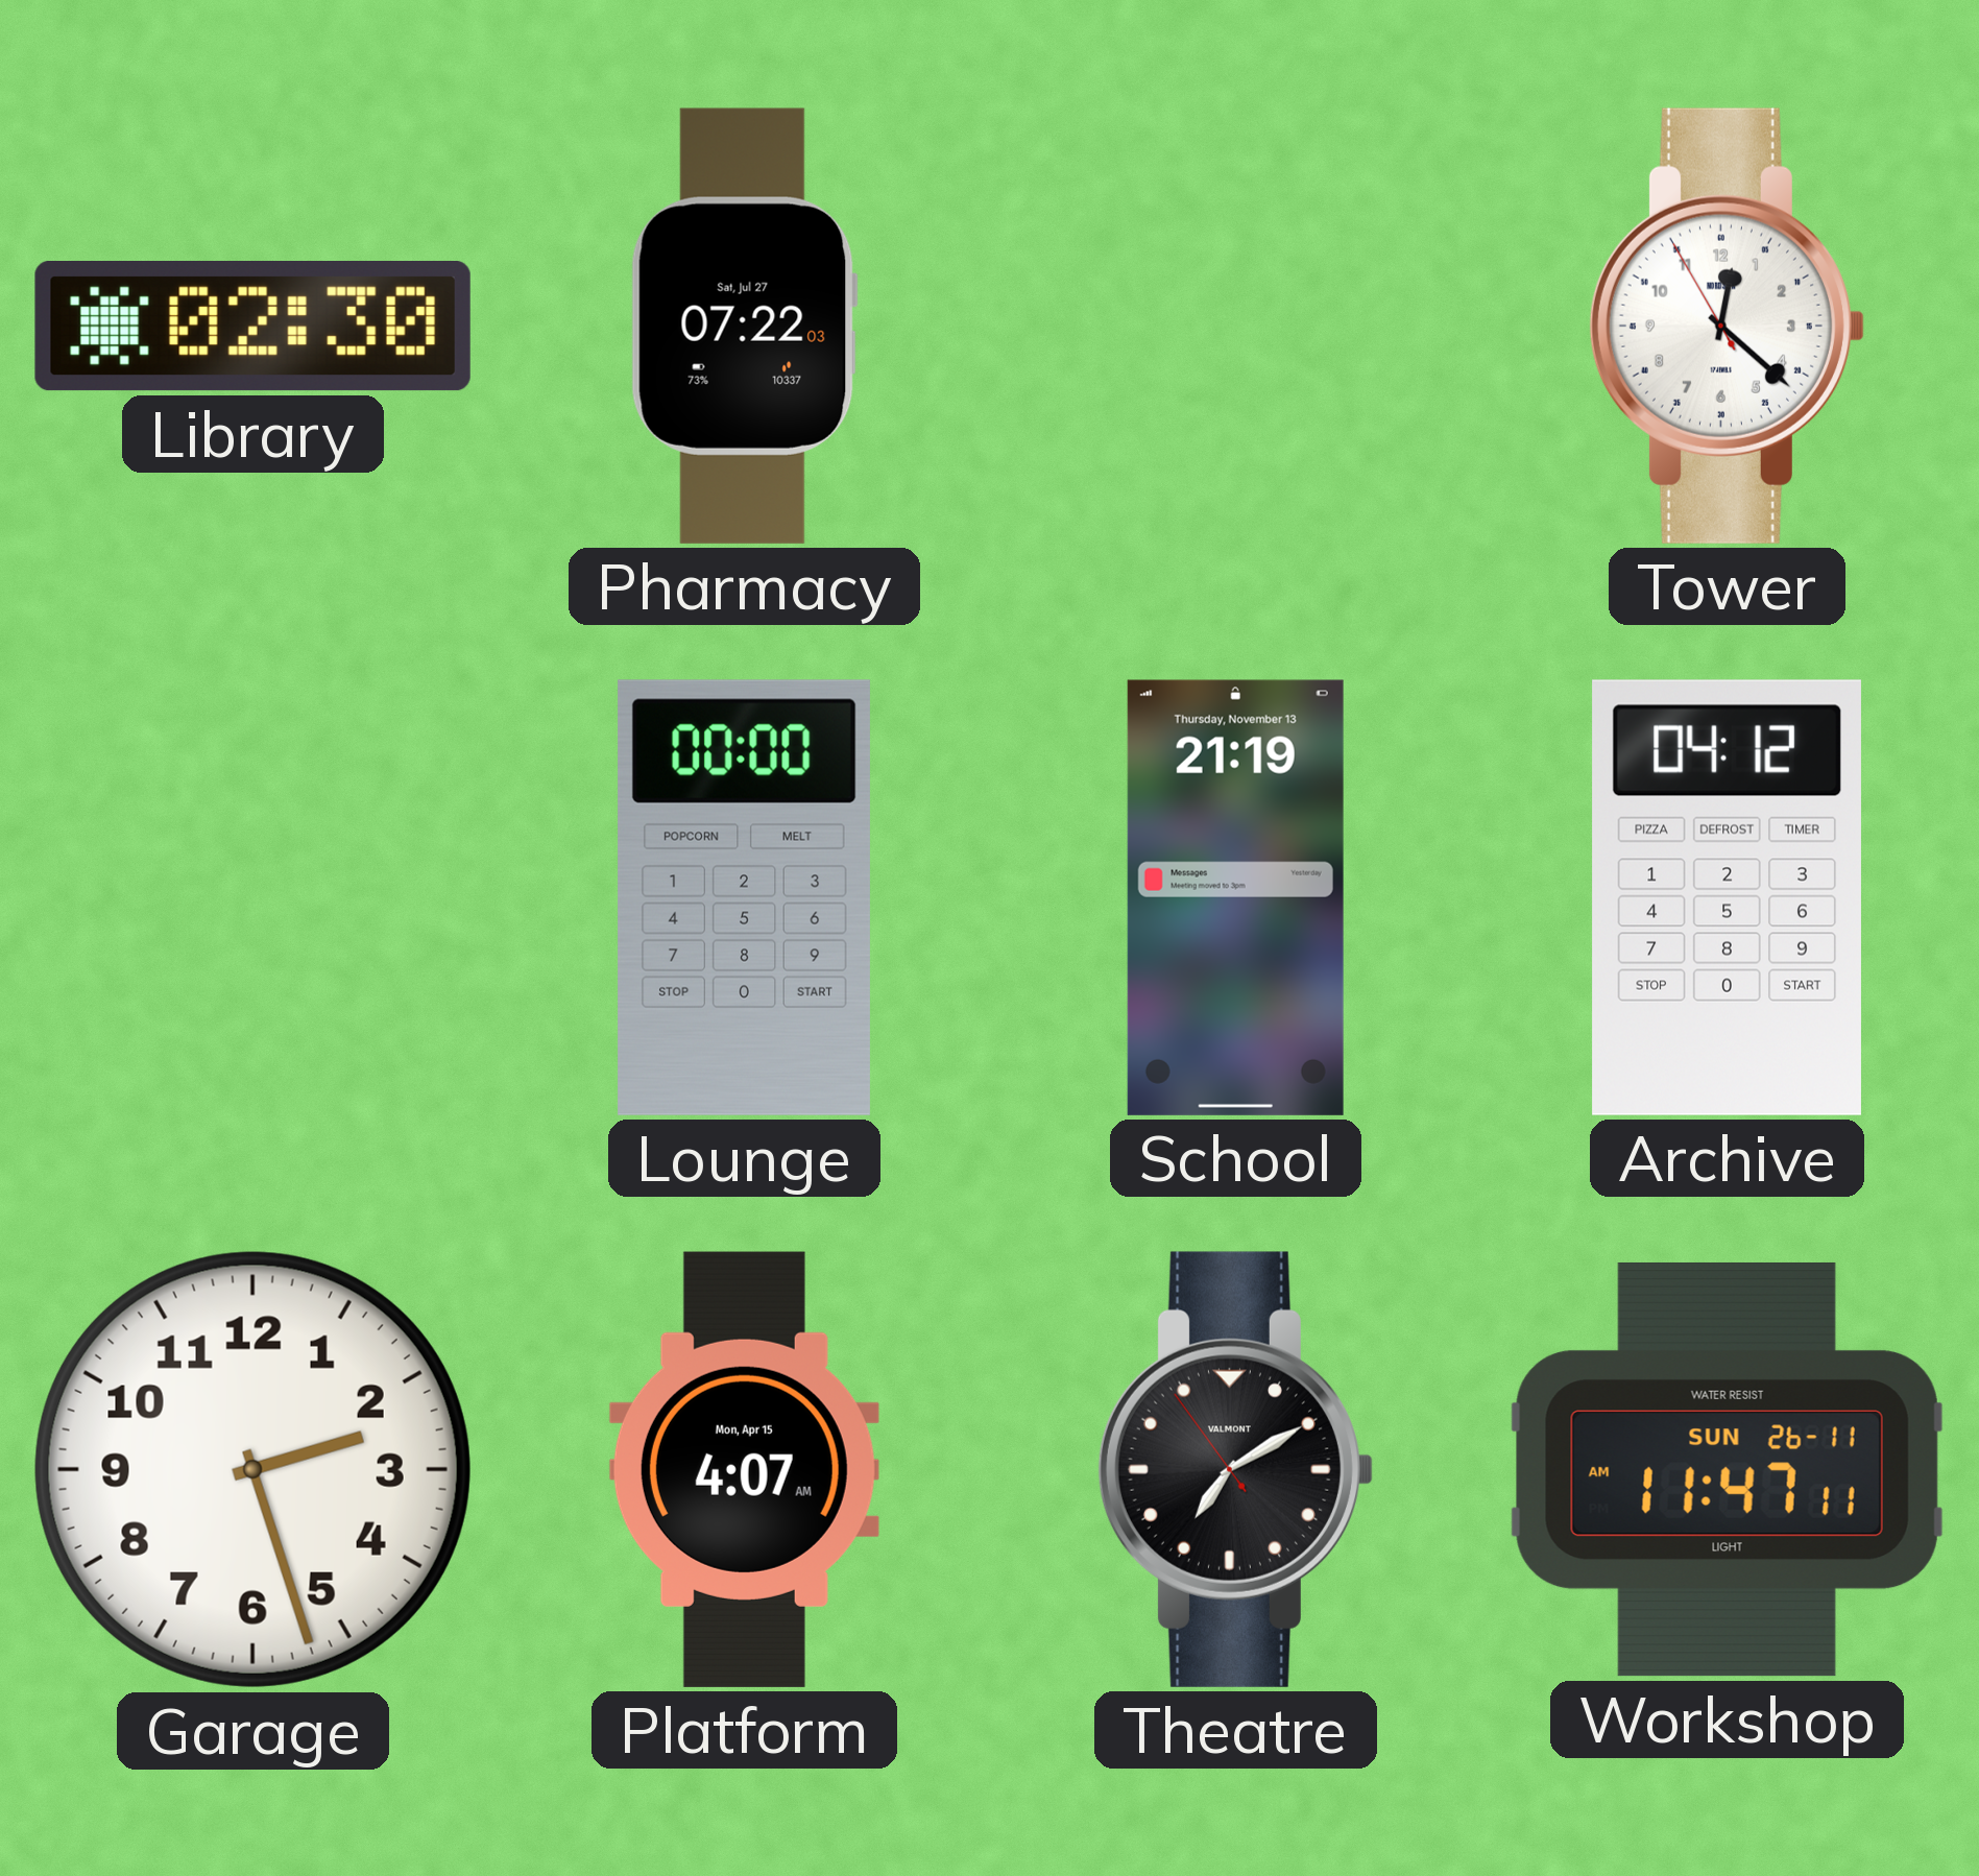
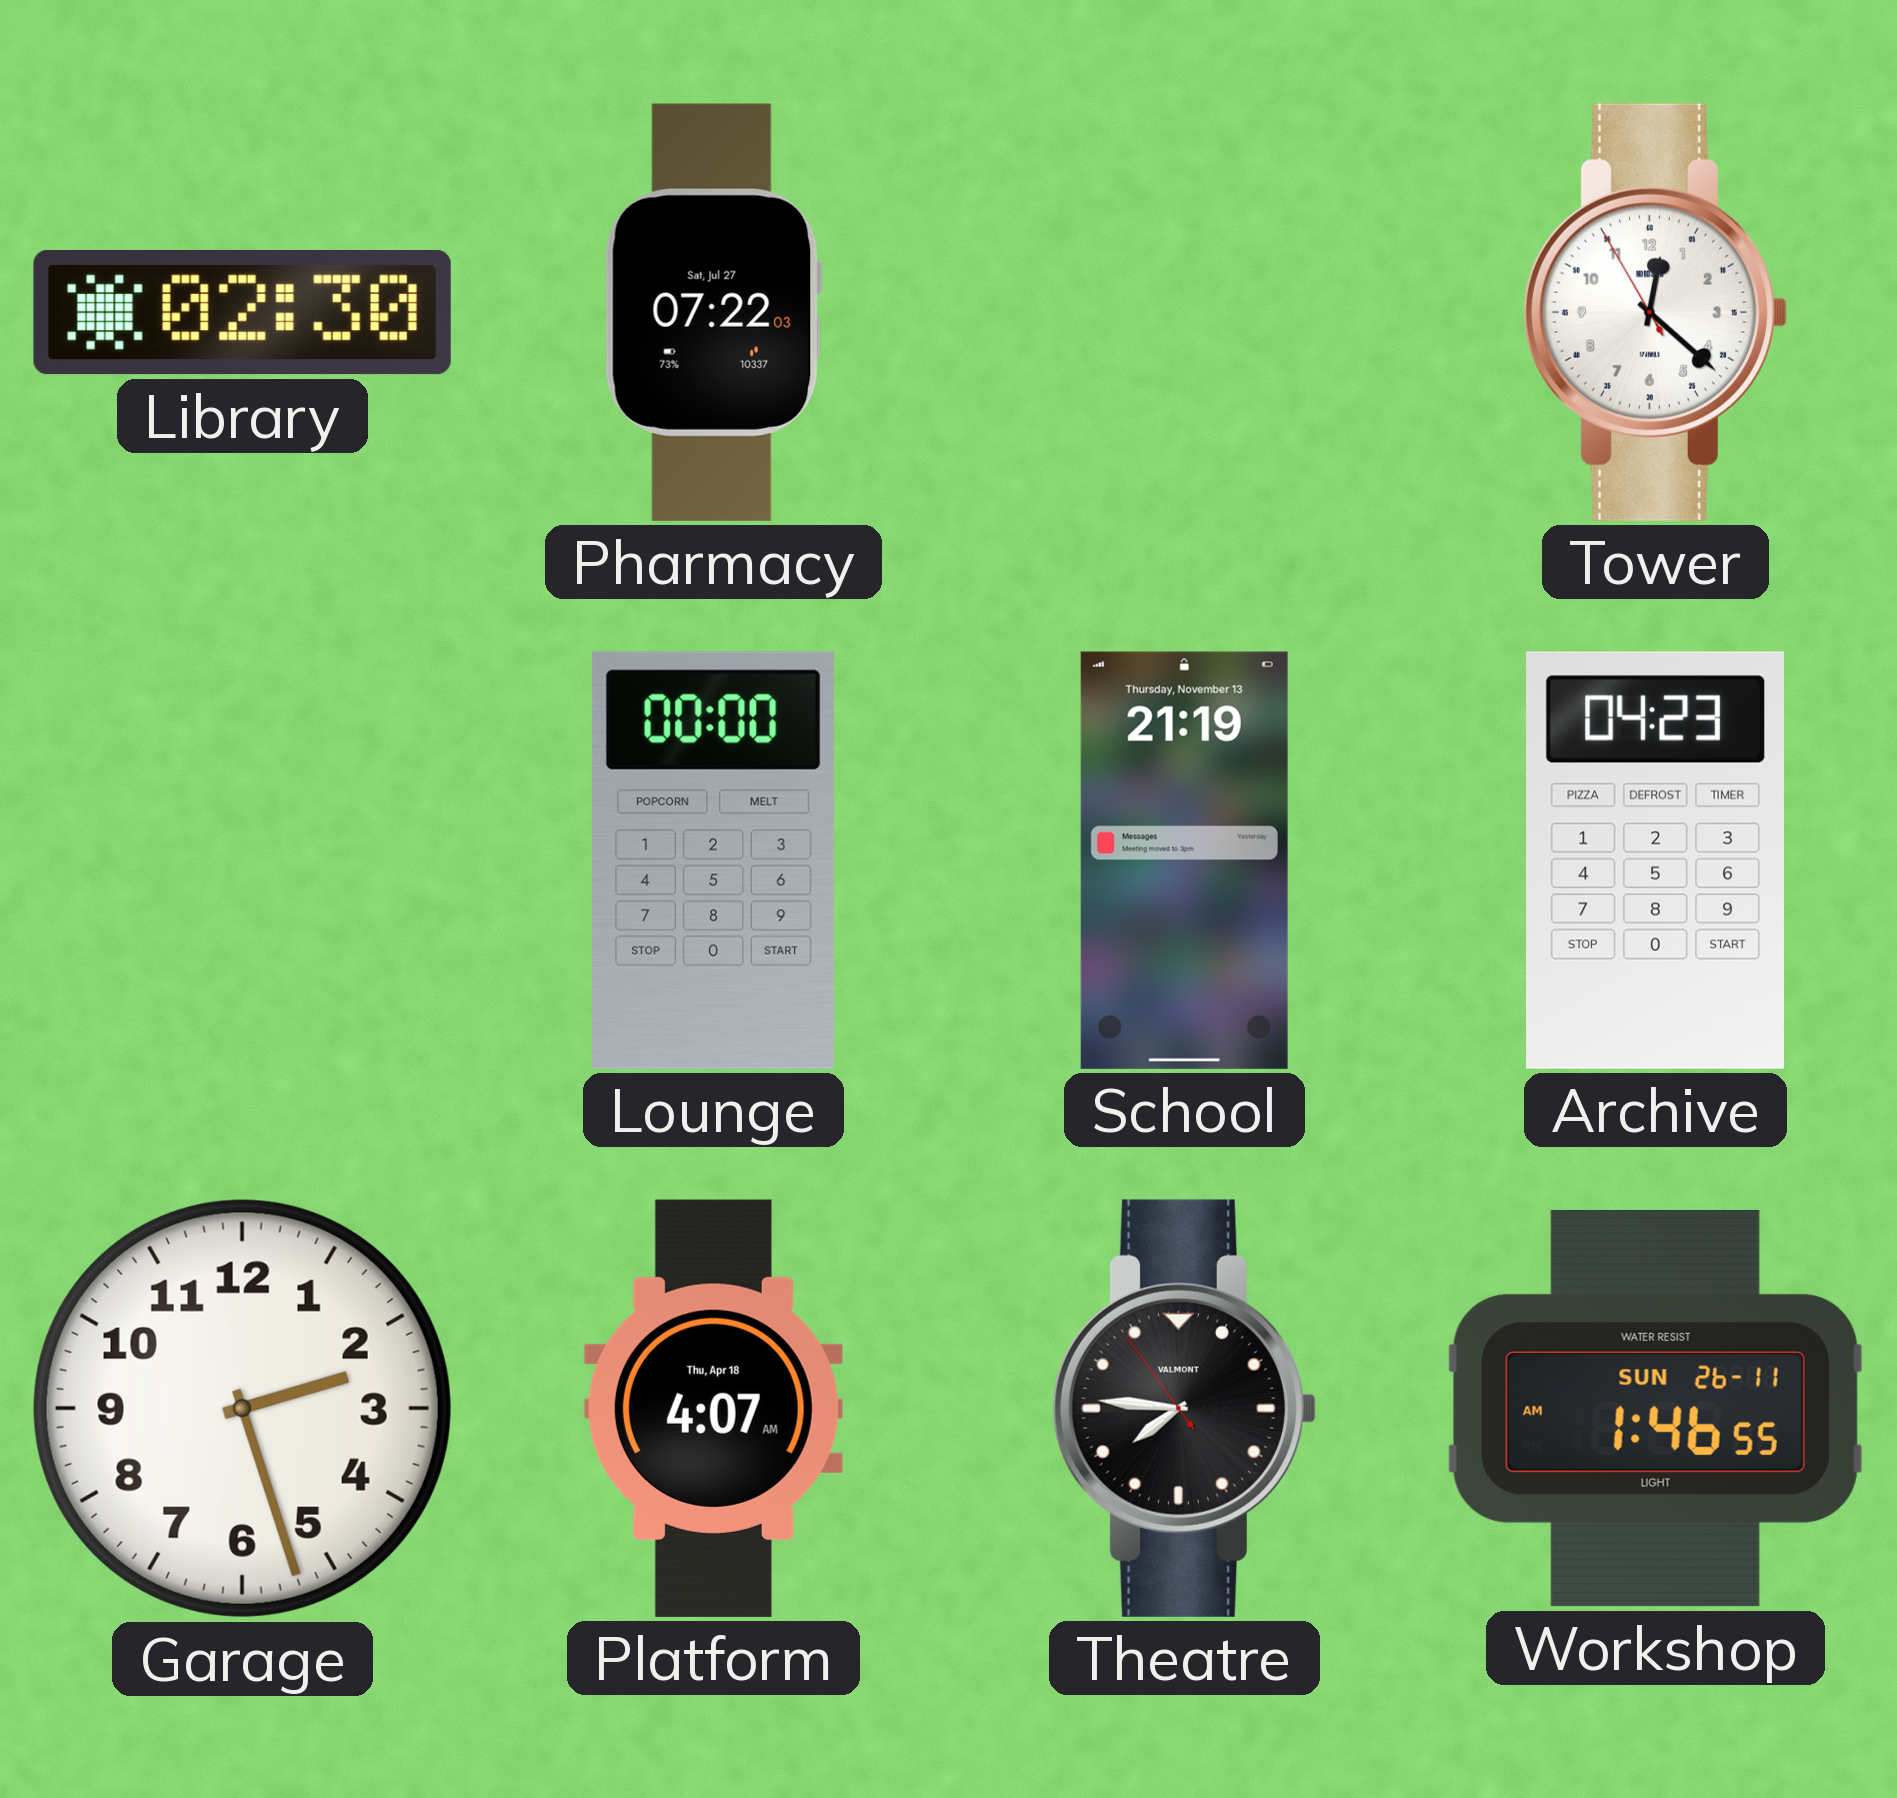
Archive: 04:12 -> 04:23 (1655, 860)
Platform date: Mon, Apr 15 -> Thu, Apr 18 (713, 1408)
Theatre: 7:09 -> 7:45 (1184, 1408)
Workshop: 11:47 -> 1:46 (1655, 1408)
